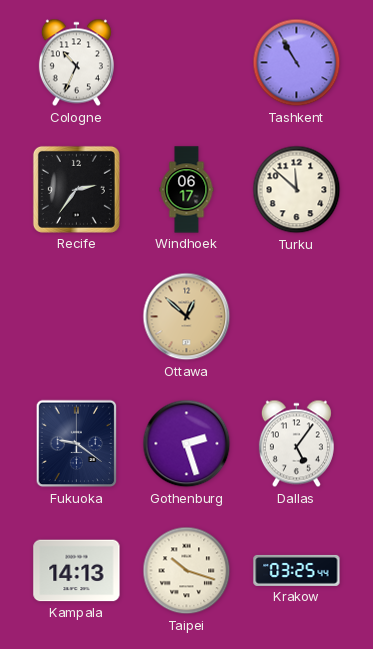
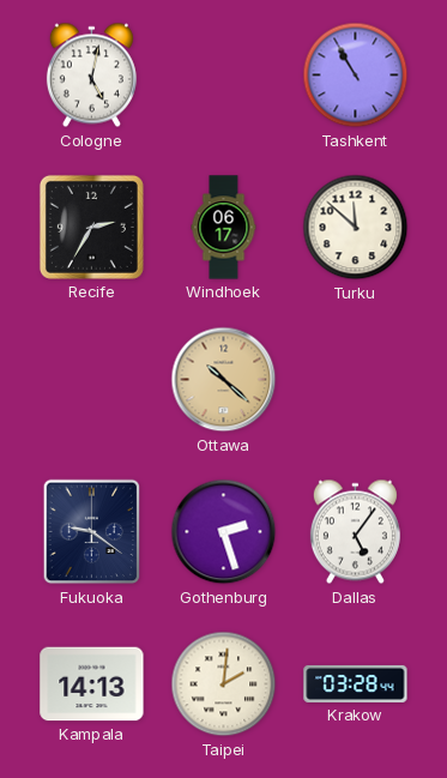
Cologne: 10:34 -> 5:02 (91, 76)
Recife: 2:36 -> 2:35 (91, 227)
Ottawa: 12:52 -> 10:22 (224, 380)
Taipei: 10:18 -> 2:01 (224, 684)
Krakow: 03:25 -> 03:28 (356, 683)
